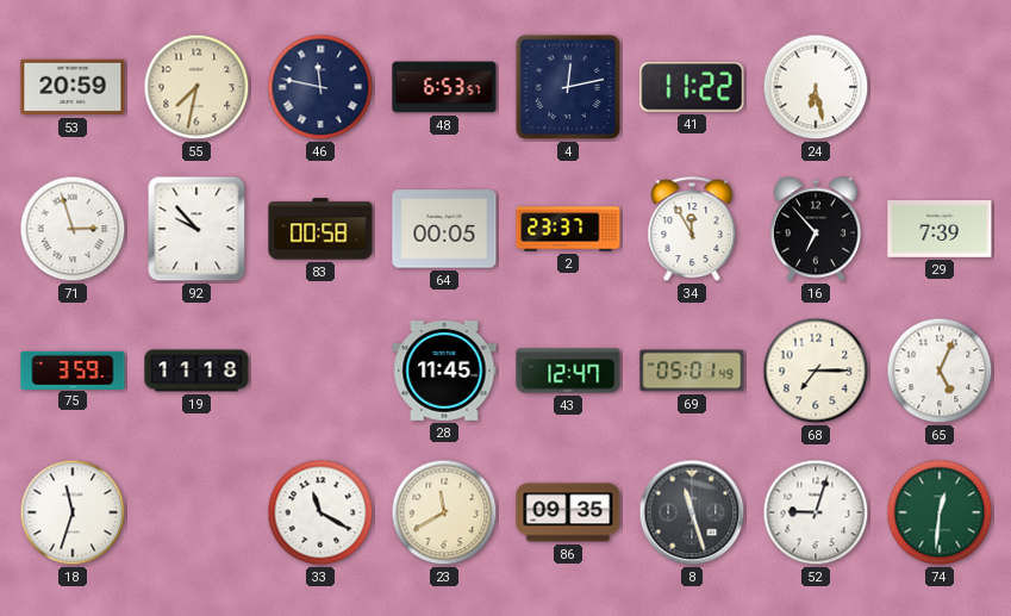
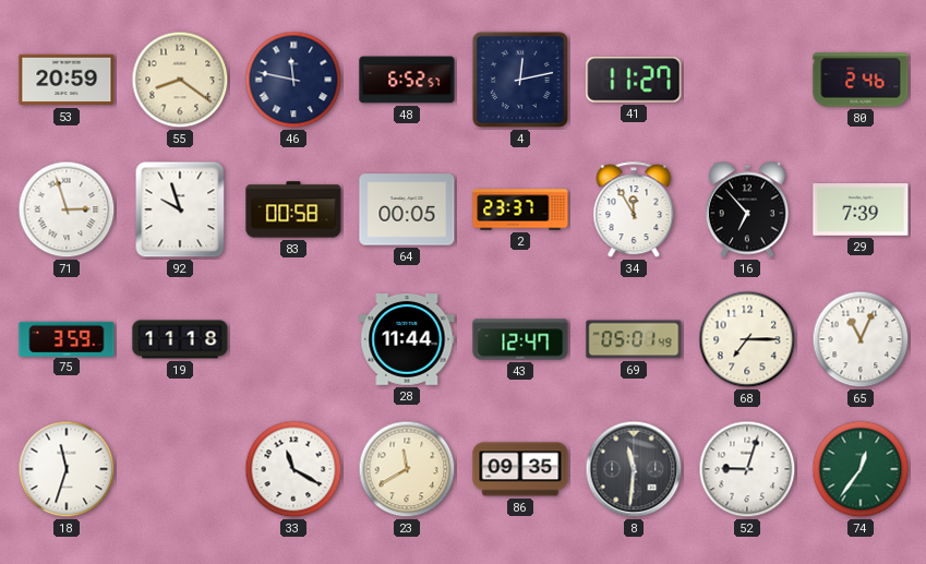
55: 7:32 -> 8:21 (180, 80)
48: 6:53 -> 6:52 (407, 80)
41: 11:22 -> 11:27 (634, 80)
24: 6:28 -> none (816, 87)
80: none -> 2:46 (861, 80)
92: 9:53 -> 9:57 (180, 209)
28: 11:45 -> 11:44 (407, 340)
65: 5:04 -> 11:04 (861, 339)
8: 11:27 -> 11:31 (634, 469)
74: 12:31 -> 12:36 (861, 469)
